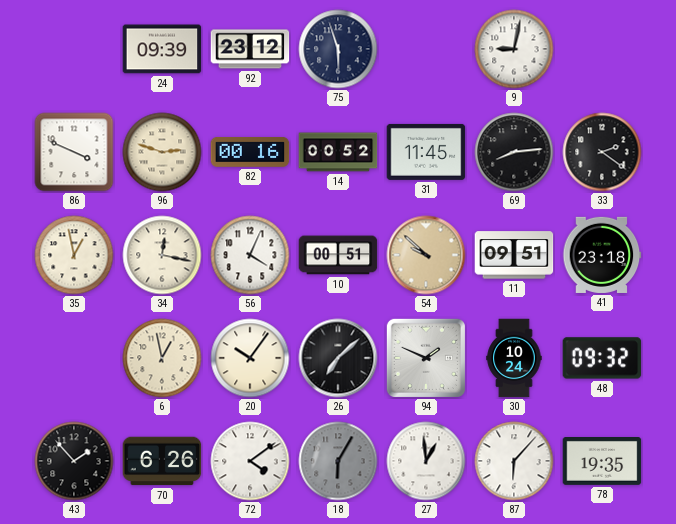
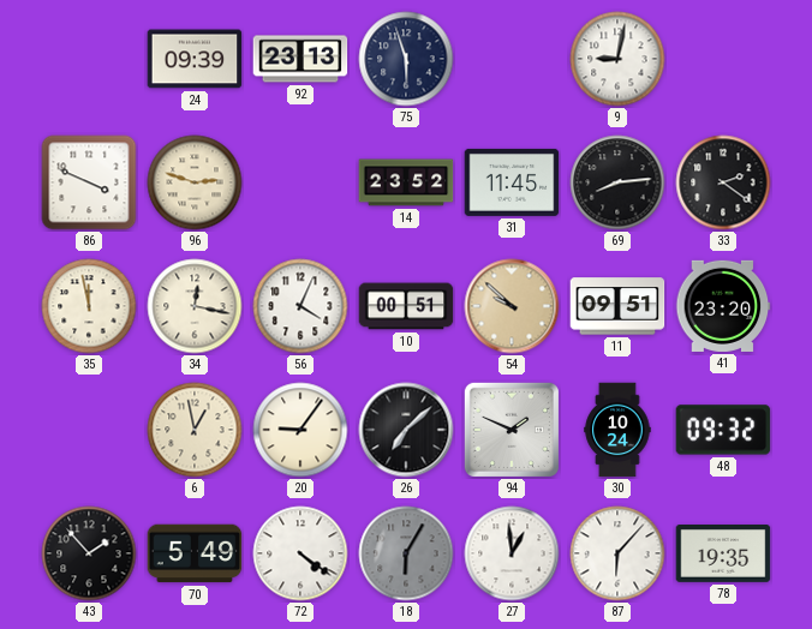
92: 23:12 -> 23:13 (300, 59)
82: 00:16 -> none (250, 153)
14: 00:52 -> 23:52 (406, 182)
35: 12:58 -> 11:58 (89, 306)
41: 23:18 -> 23:20 (723, 306)
20: 10:06 -> 9:06 (300, 430)
70: 6:26 -> 5:49 (195, 553)
72: 4:09 -> 4:21 (300, 553)
